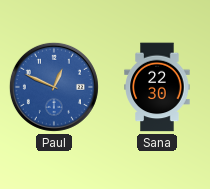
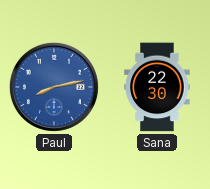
Paul: 12:49 -> 8:13 (54, 87)
